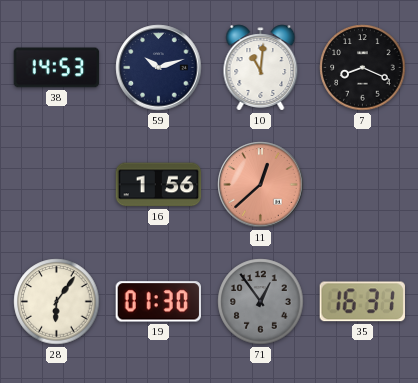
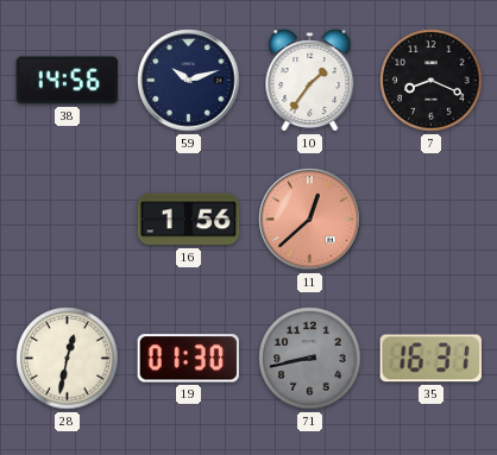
38: 14:53 -> 14:56 (68, 81)
10: 11:01 -> 1:36 (310, 81)
28: 6:06 -> 12:32 (68, 359)
71: 12:54 -> 8:43 (310, 359)
